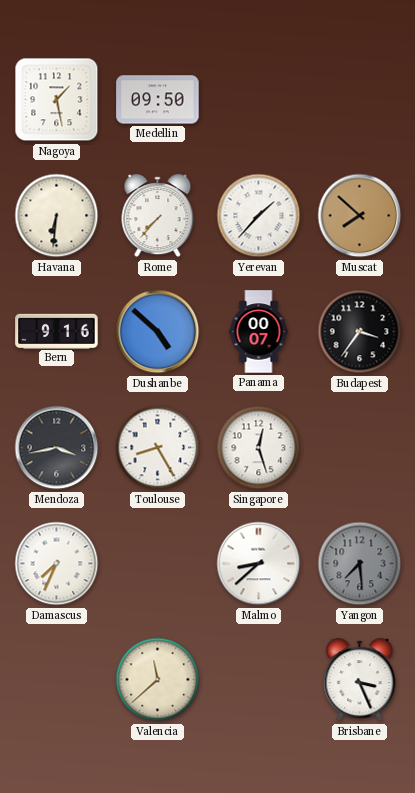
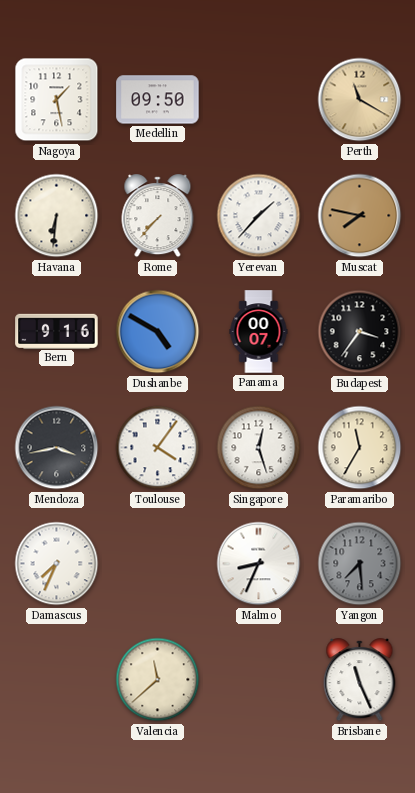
Perth: none -> 11:20 (360, 100)
Muscat: 7:52 -> 7:47 (360, 216)
Dushanbe: 4:52 -> 4:50 (158, 332)
Toulouse: 8:25 -> 4:06 (158, 448)
Paramaribo: none -> 11:35 (360, 448)
Malmo: 8:38 -> 8:34 (259, 564)
Brisbane: 3:26 -> 11:26 (360, 680)
